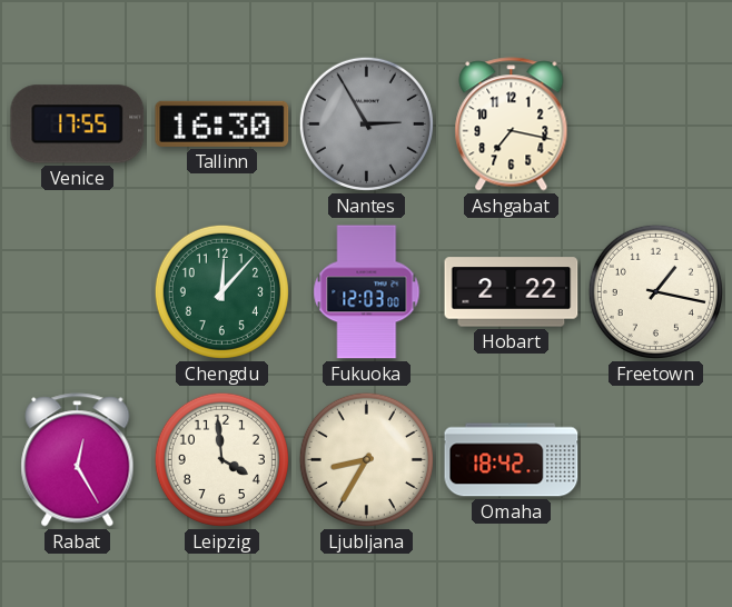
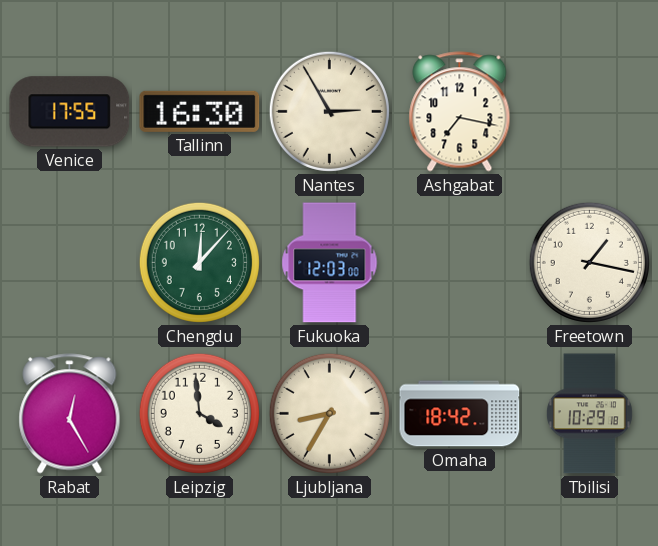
Nantes dial: grey -> cream (329, 111)
Hobart: 2:22 -> none (512, 292)
Tbilisi: none -> 10:29 (589, 414)
